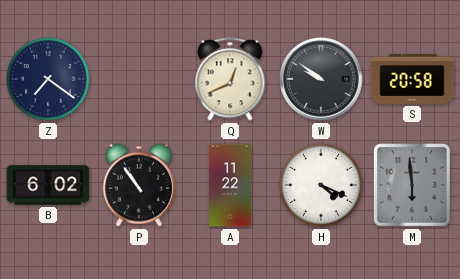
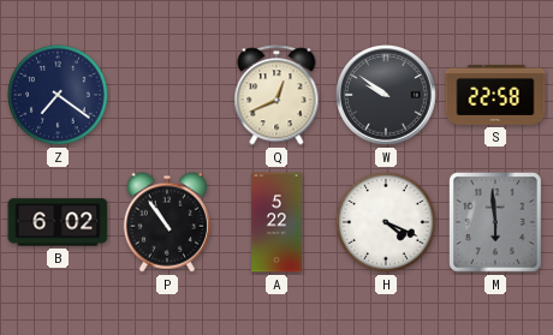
S: 20:58 -> 22:58 (495, 95)
A: 11:22 -> 5:22 (276, 222)
